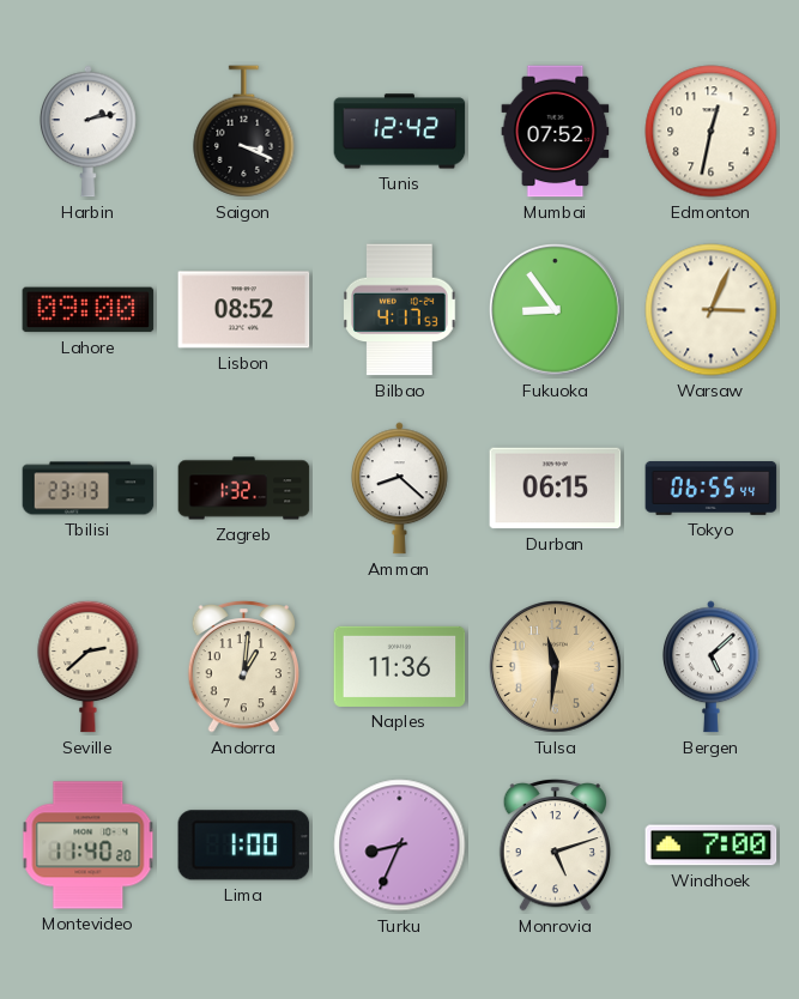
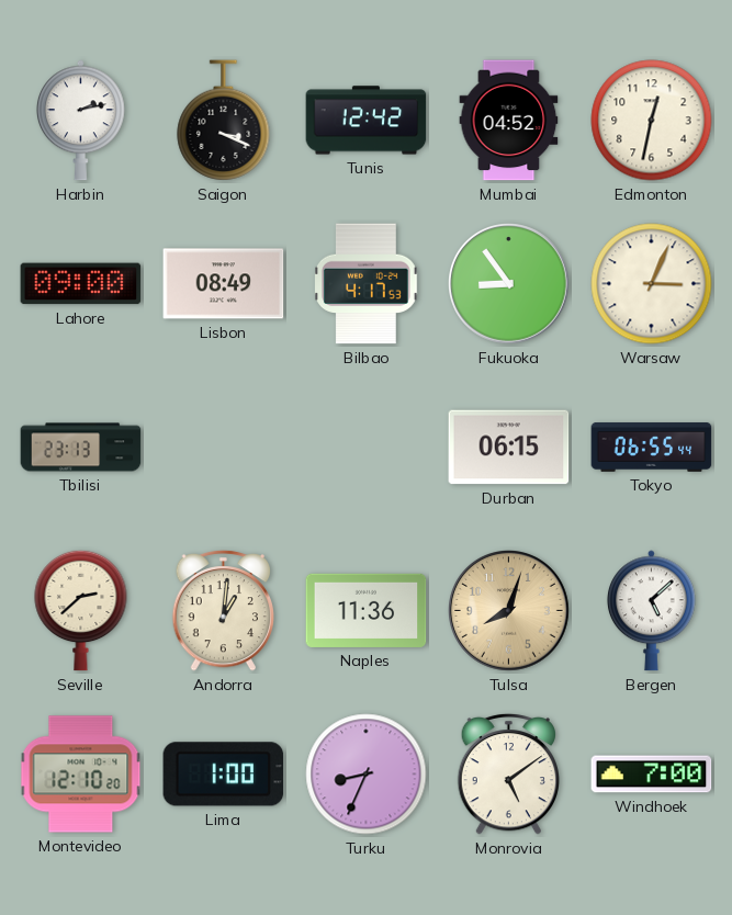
Mumbai: 07:52 -> 04:52 (509, 121)
Lisbon: 08:52 -> 08:49 (224, 284)
Zagreb: 1:32 -> none (244, 489)
Amman: 8:22 -> none (399, 489)
Tulsa: 11:31 -> 8:03 (509, 611)
Montevideo: 11:40 -> 12:10 (81, 775)
Monrovia: 5:12 -> 5:09 (508, 773)
